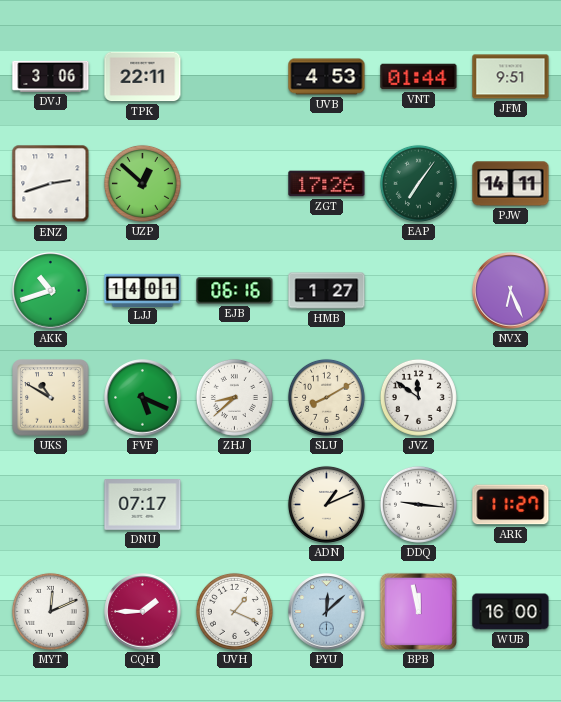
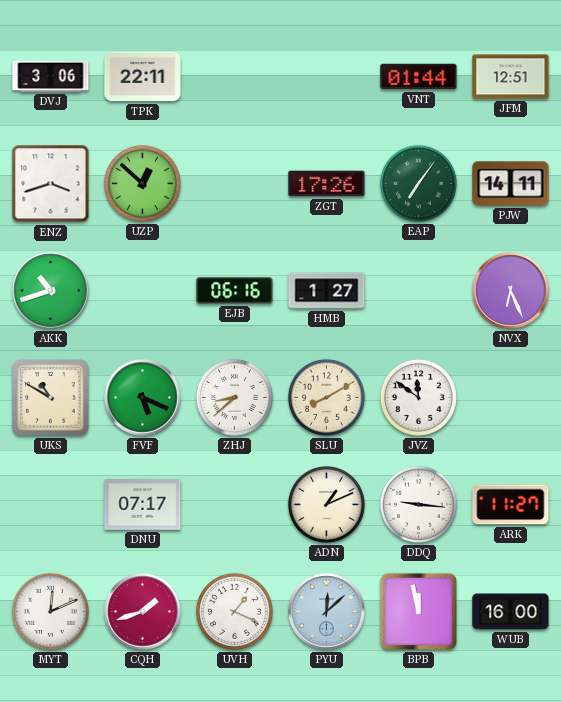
UVB: 4:53 -> none (327, 77)
JFM: 9:51 -> 12:51 (511, 77)
ENZ: 2:42 -> 3:42 (51, 184)
LJJ: 14:01 -> none (143, 290)
CQH: 1:45 -> 1:42 (143, 612)
